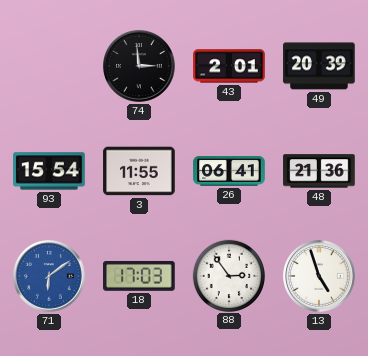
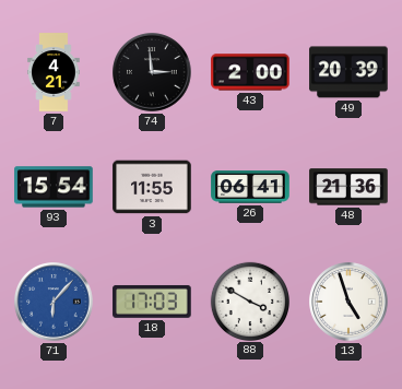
7: none -> 4:21 (54, 72)
43: 2:01 -> 2:00 (250, 72)
71: 6:09 -> 6:07 (54, 302)
88: 2:54 -> 3:50 (249, 300)
